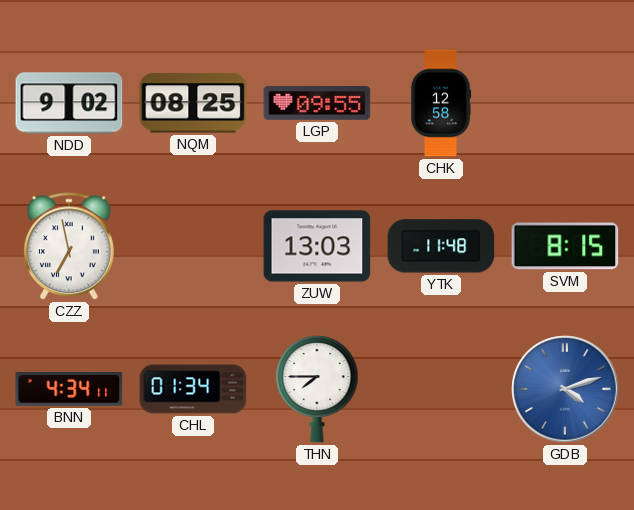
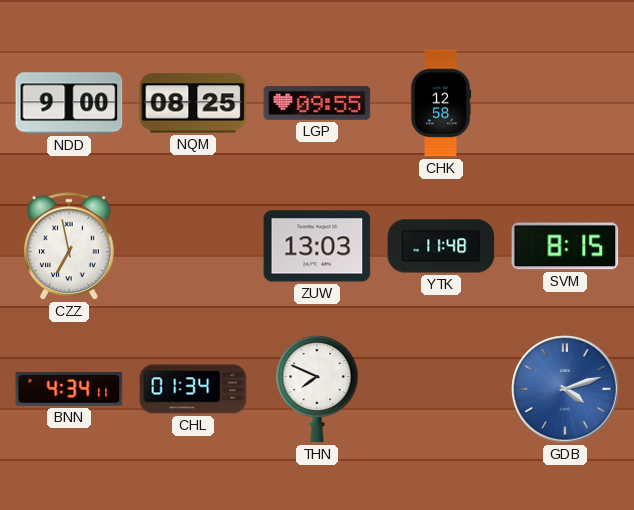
NDD: 9:02 -> 9:00 (69, 103)
THN: 7:45 -> 7:49 (317, 389)
